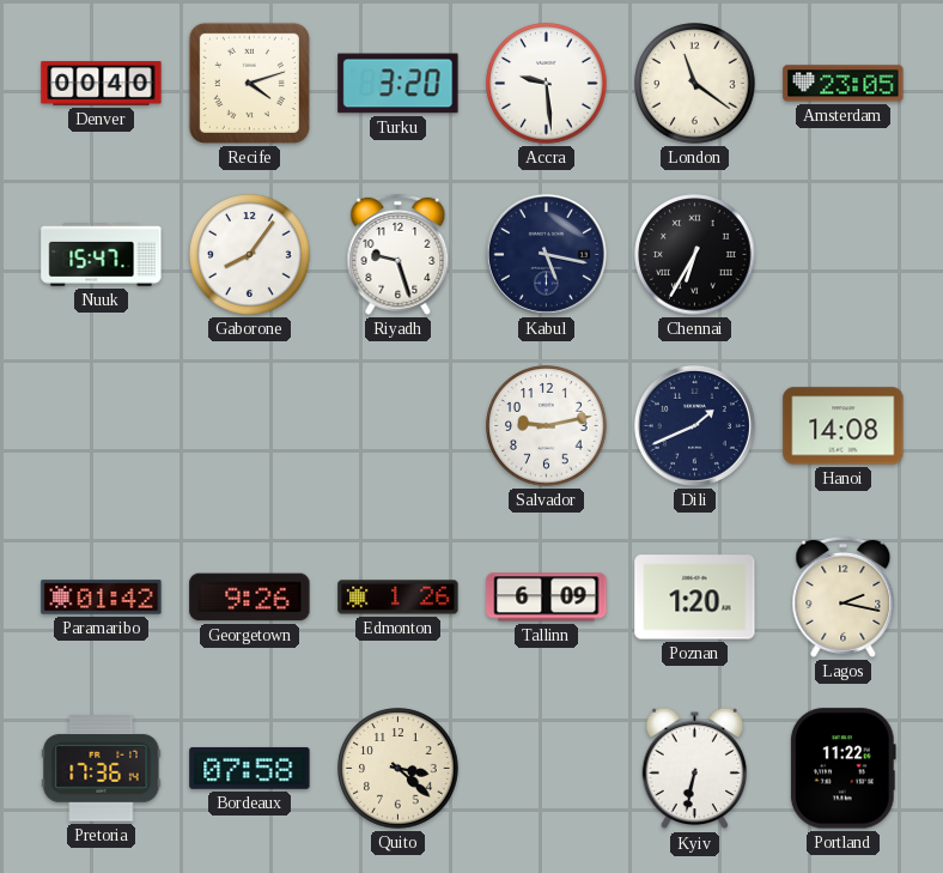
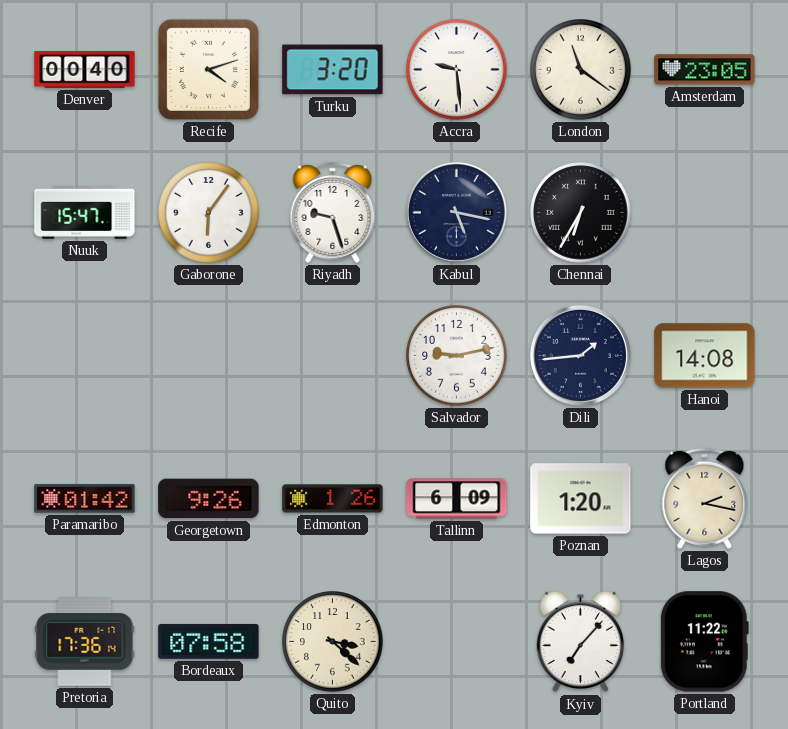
Gaborone: 8:06 -> 6:06 (209, 213)
Dili: 1:41 -> 1:44 (580, 355)
Kyiv: 6:32 -> 7:07 (581, 642)
